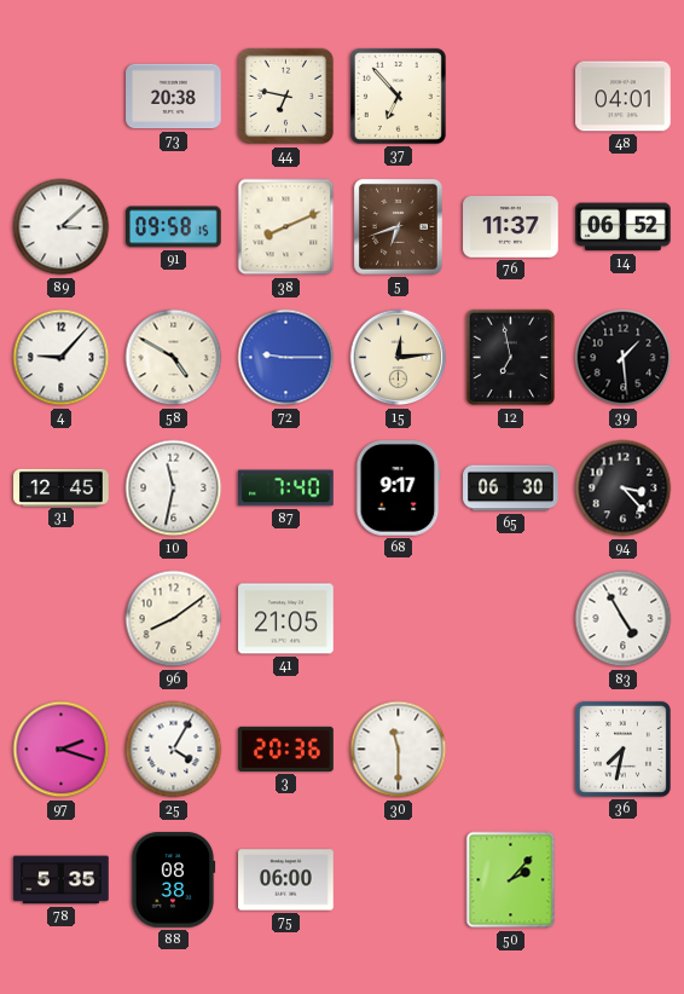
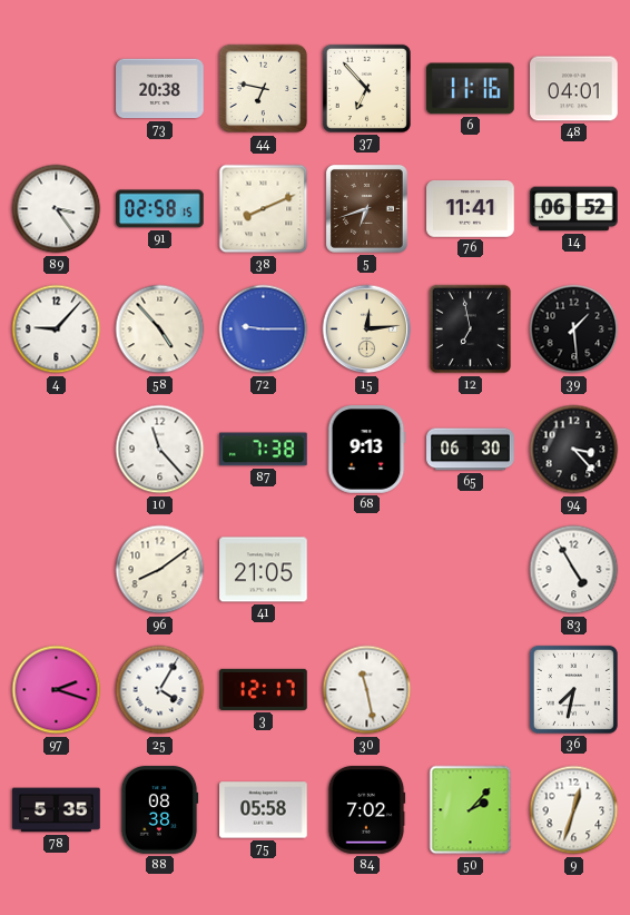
6: none -> 11:16 (471, 89)
89: 3:08 -> 3:24 (57, 209)
91: 09:58 -> 02:58 (160, 209)
76: 11:37 -> 11:41 (471, 209)
58: 4:50 -> 4:53 (160, 329)
31: 12:45 -> none (62, 487)
10: 11:32 -> 11:23 (160, 450)
87: 7:40 -> 7:38 (264, 450)
68: 9:17 -> 9:13 (366, 450)
3: 20:36 -> 12:17 (264, 689)
30: 11:30 -> 11:28 (367, 690)
75: 06:00 -> 05:58 (264, 810)
84: none -> 7:02 (366, 810)
9: none -> 12:33 (574, 810)
